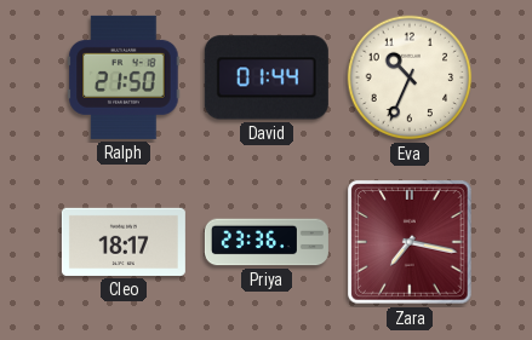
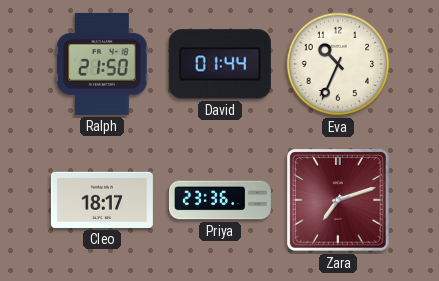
Zara: 7:17 -> 7:12 (339, 201)
